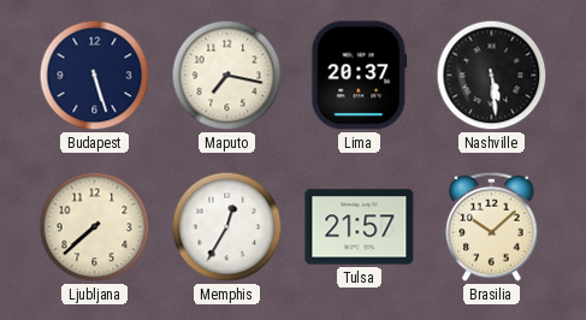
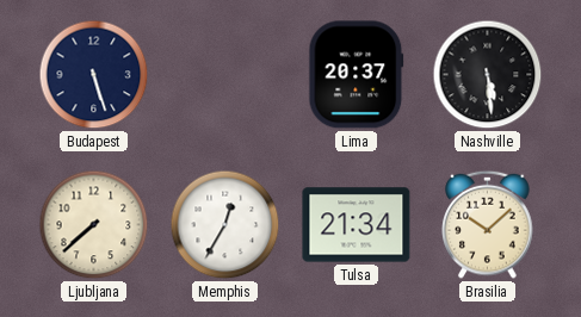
Maputo: 7:17 -> none (227, 76)
Tulsa: 21:57 -> 21:34 (357, 225)
